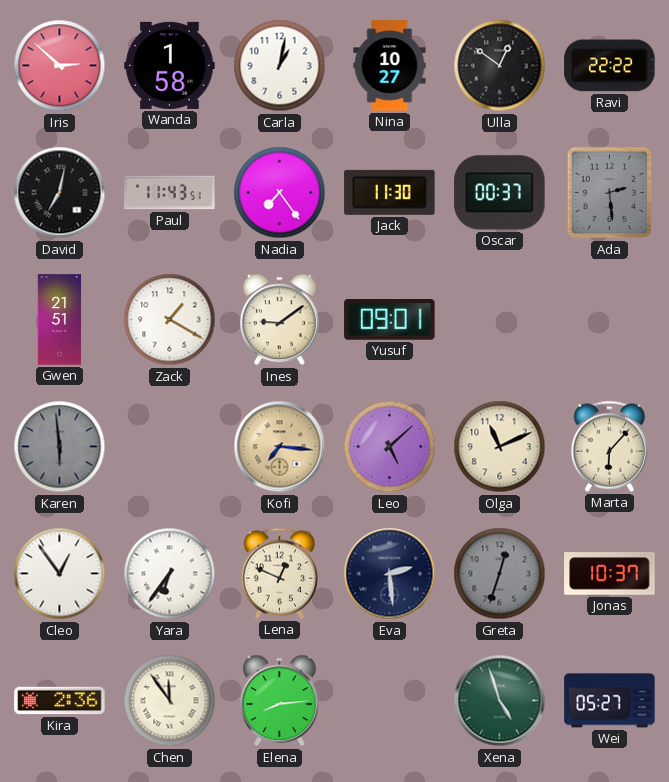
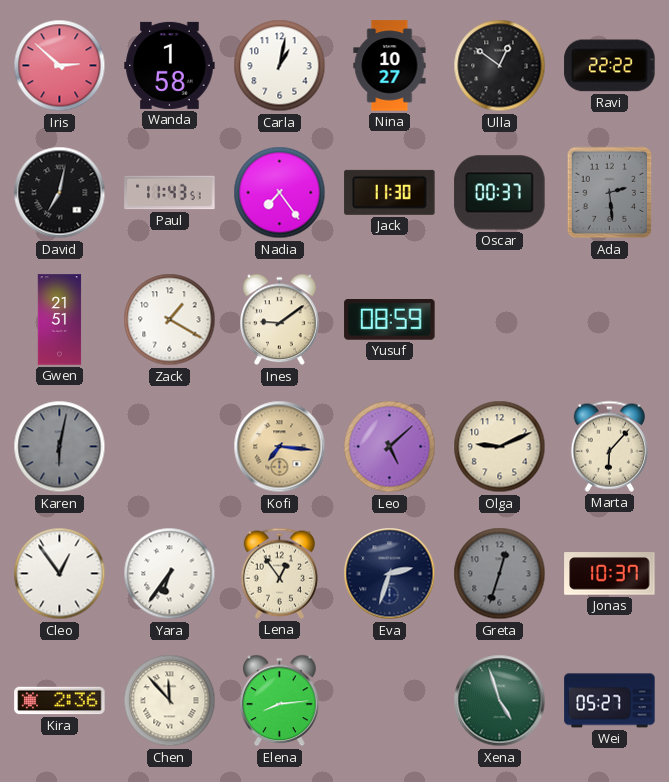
Yusuf: 09:01 -> 08:59 (390, 320)
Karen: 5:59 -> 6:02 (60, 447)
Olga: 11:11 -> 9:11 (500, 447)
Lena: 12:49 -> 12:54 (279, 573)
Eva: 2:29 -> 2:33 (390, 574)
Chen: 11:54 -> 11:53 (170, 701)
